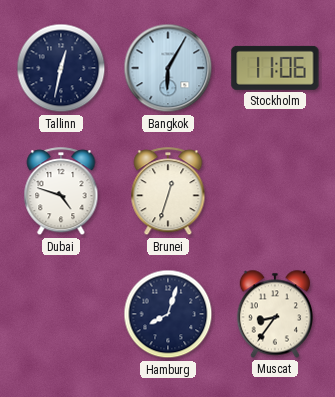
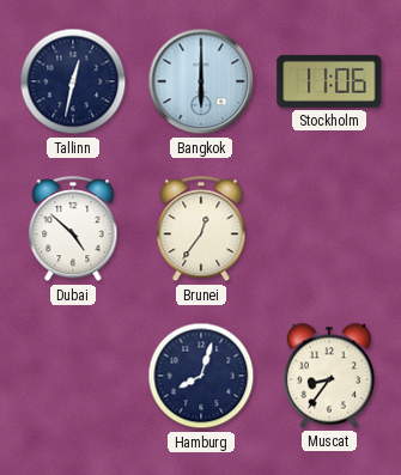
Bangkok: 6:05 -> 6:00 (201, 81)
Dubai: 4:48 -> 4:52 (73, 230)
Brunei: 12:33 -> 12:36 (201, 230)
